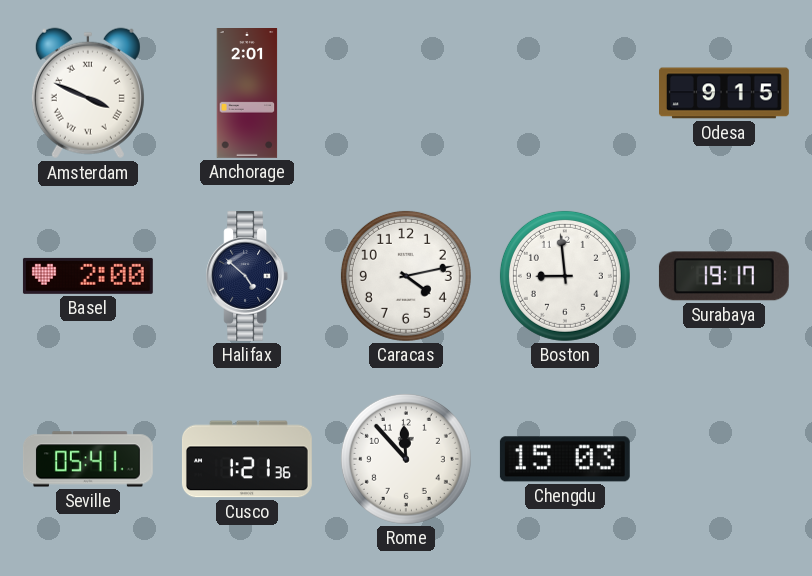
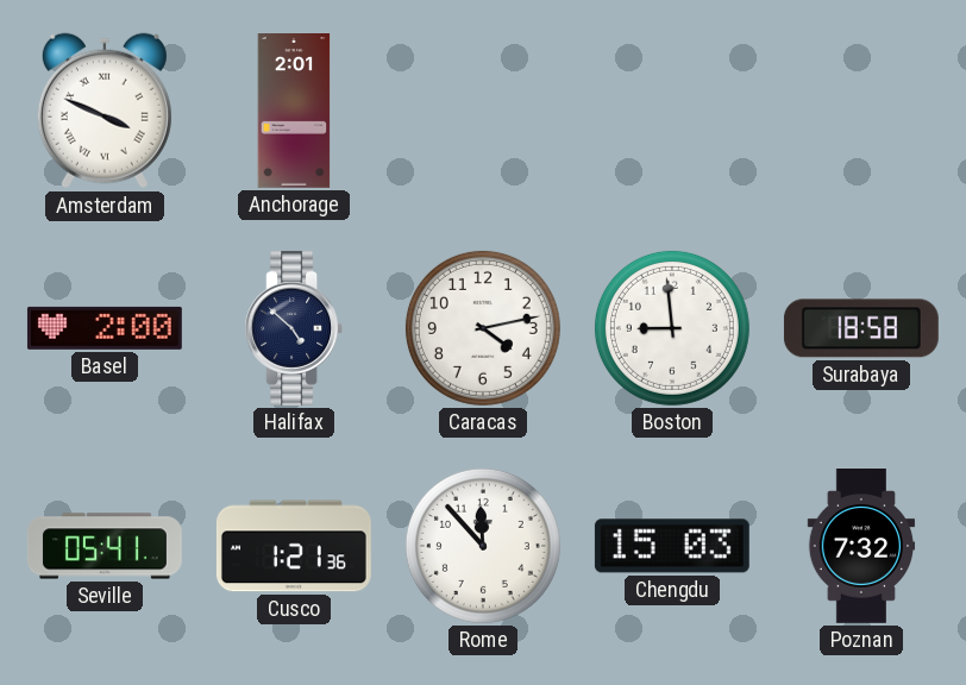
Odesa: 9:15 -> none (725, 93)
Surabaya: 19:17 -> 18:58 (861, 328)
Poznan: none -> 7:32 (861, 547)
